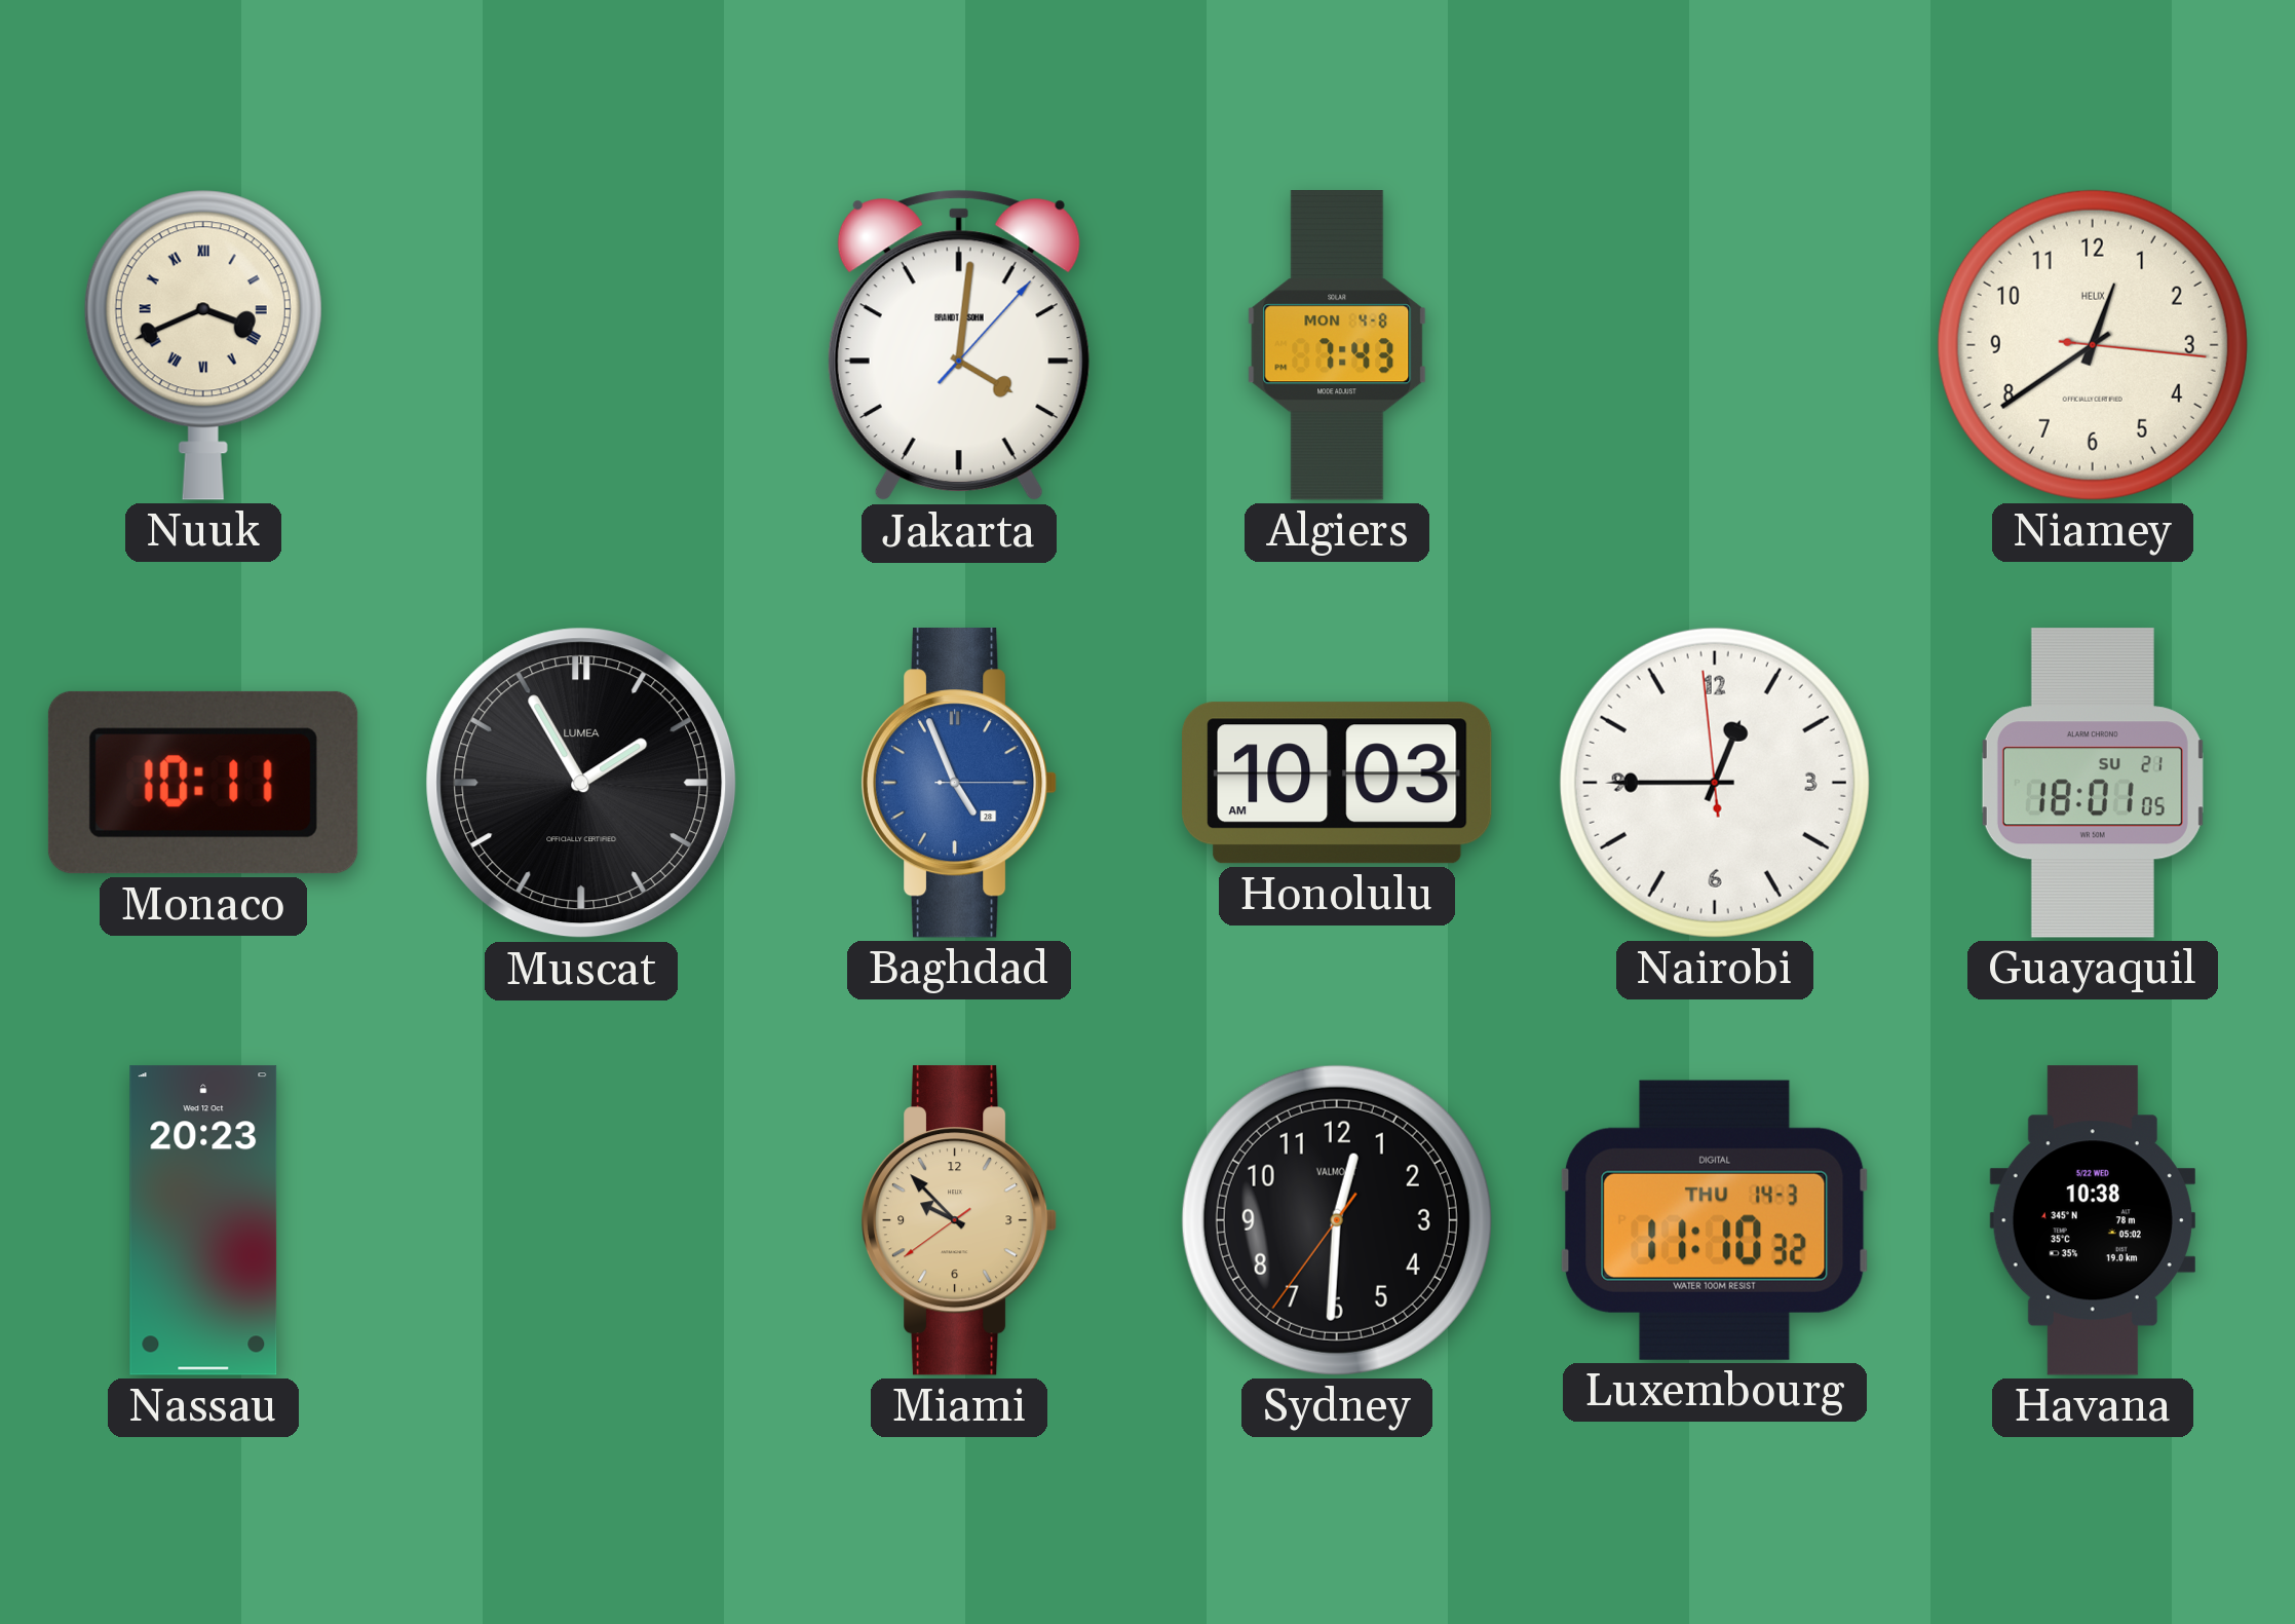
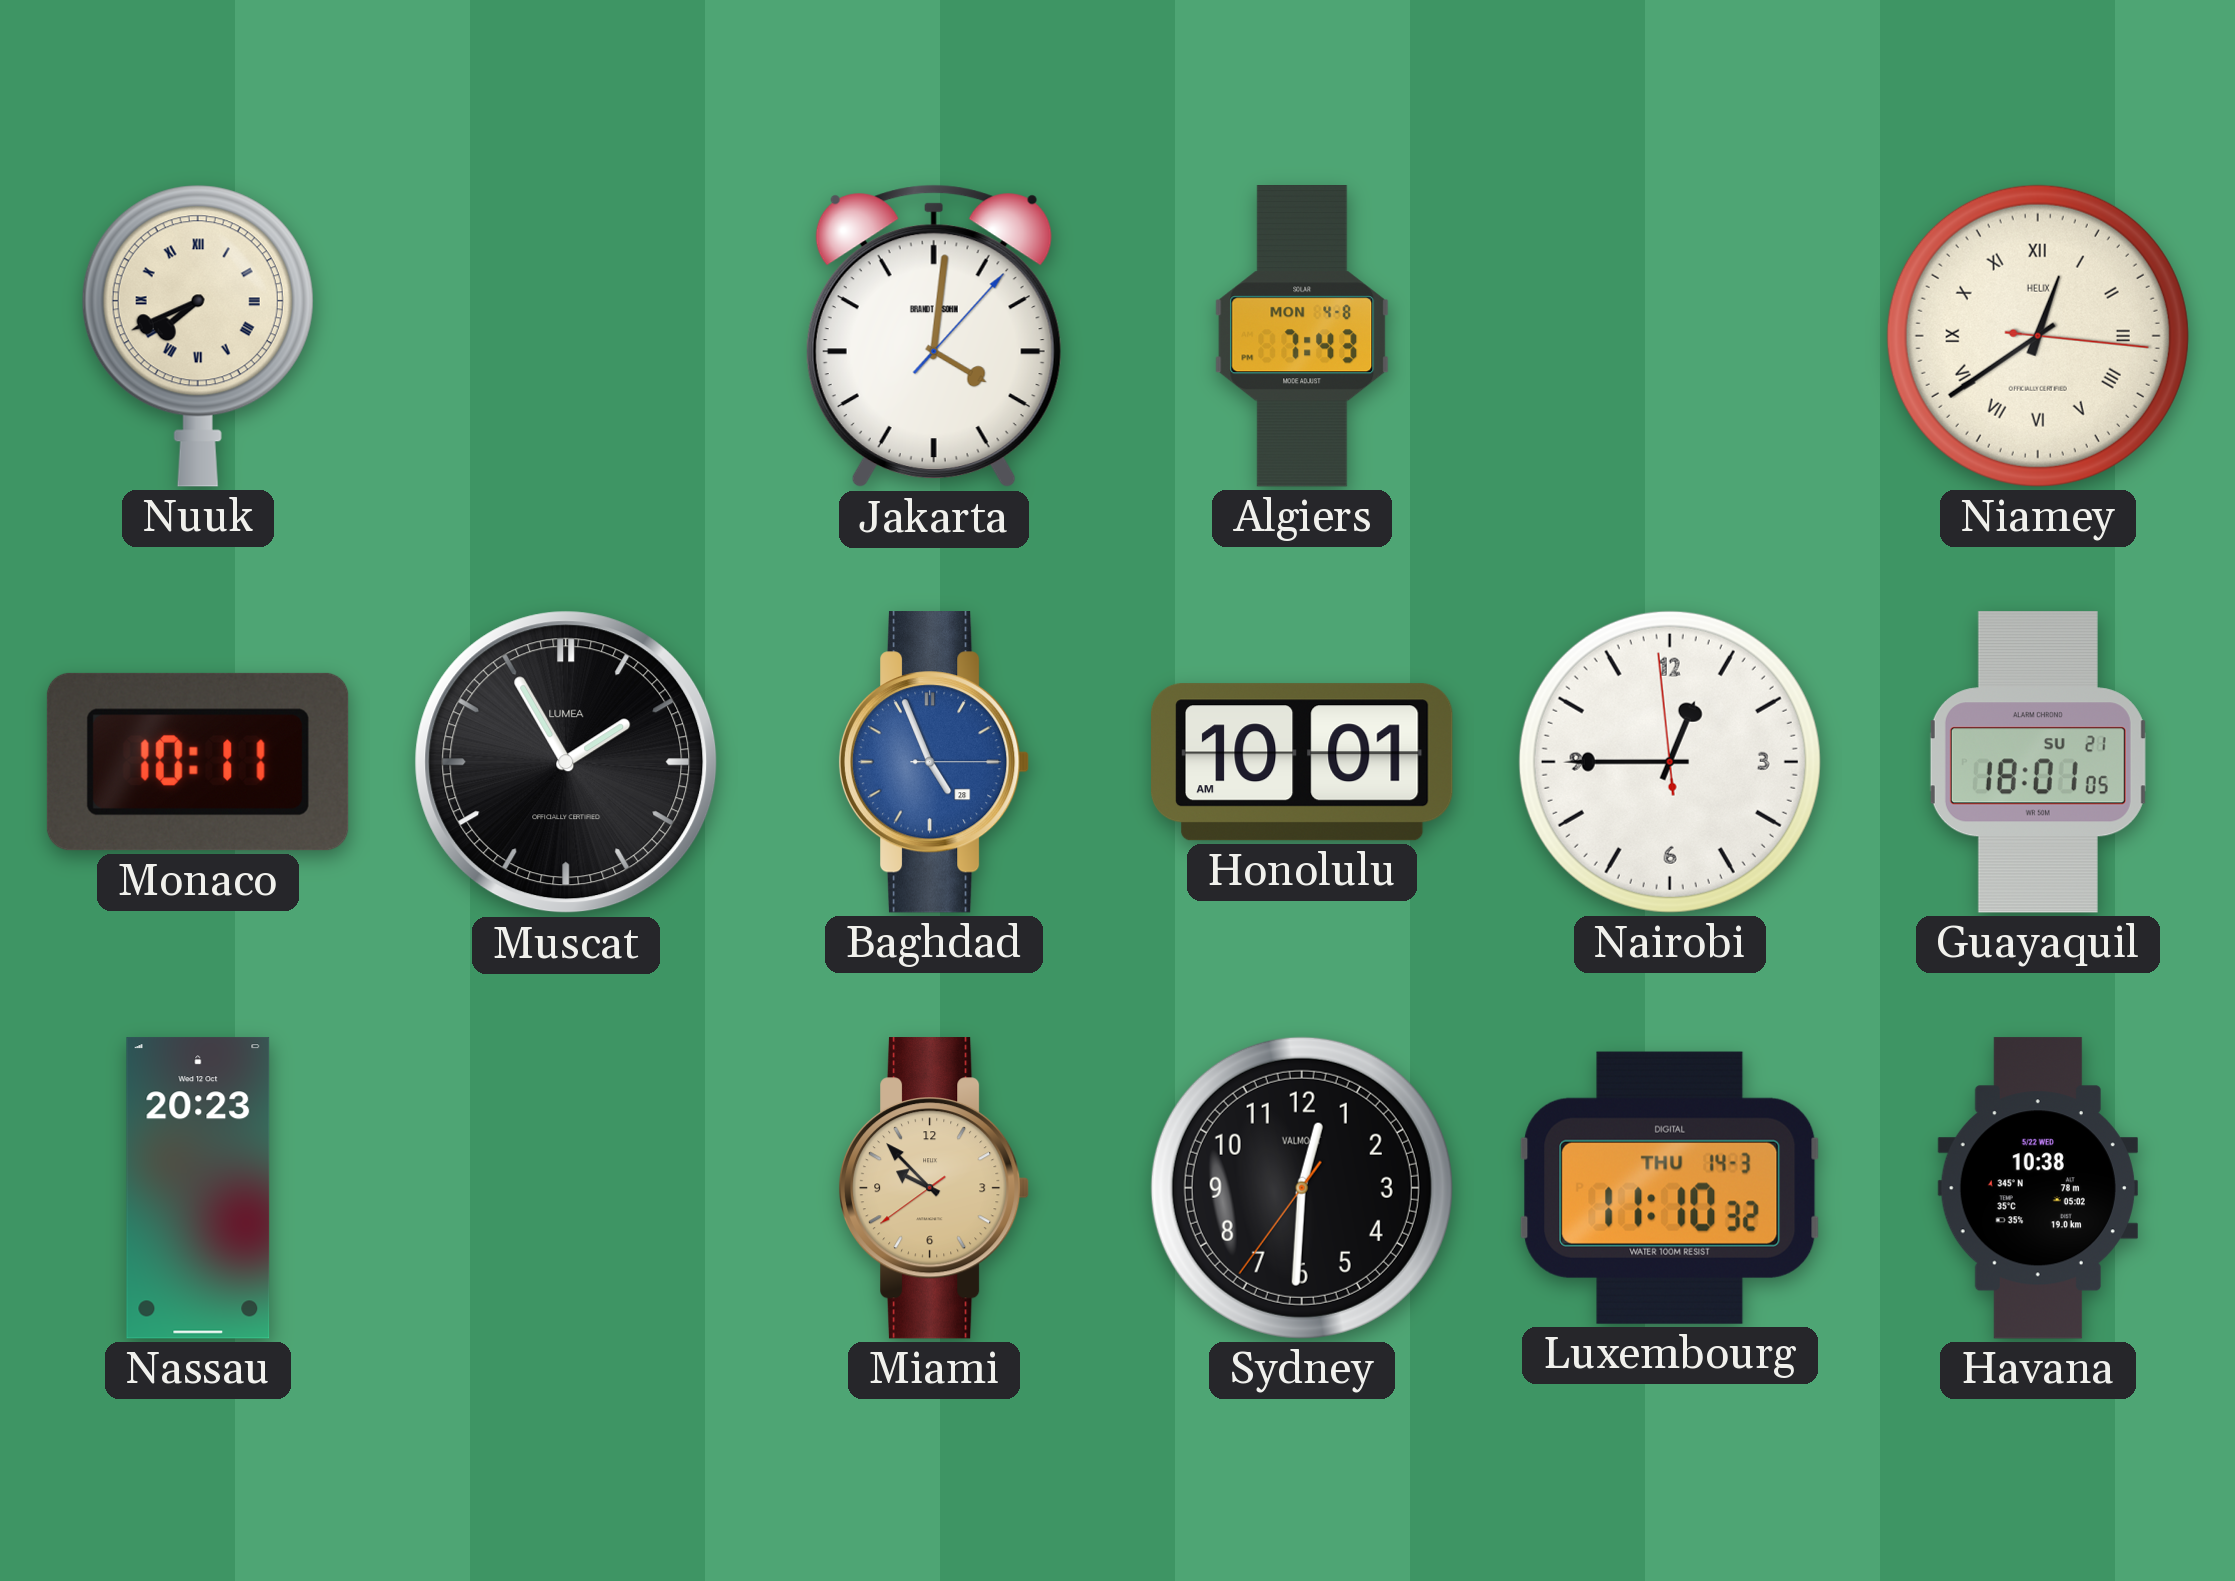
Nuuk: 3:41 -> 7:41 (198, 336)
Niamey numerals: Arabic -> Roman (2038, 336)
Honolulu: 10:03 -> 10:01 (1303, 762)
